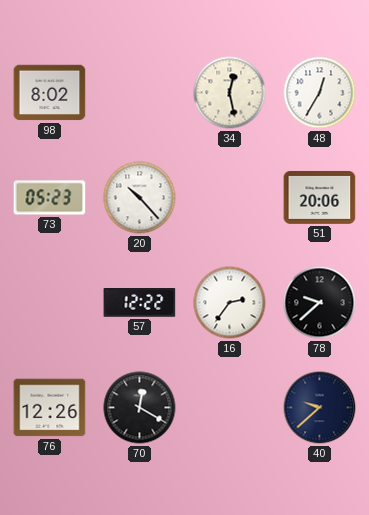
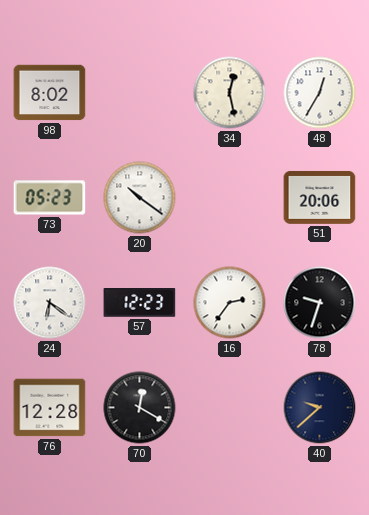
20: 10:23 -> 10:21 (140, 198)
24: none -> 6:21 (50, 303)
57: 12:22 -> 12:23 (140, 303)
78: 9:38 -> 9:33 (320, 303)
76: 12:26 -> 12:28 (50, 408)
